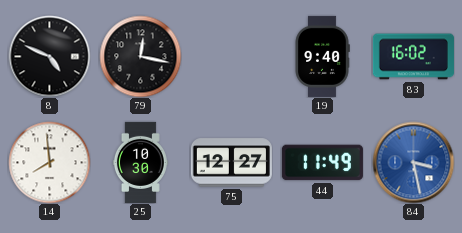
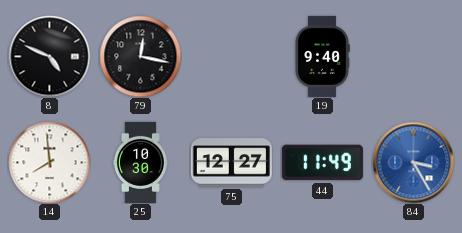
83: 16:02 -> none (413, 57)
84: 3:28 -> 3:25 (413, 162)
